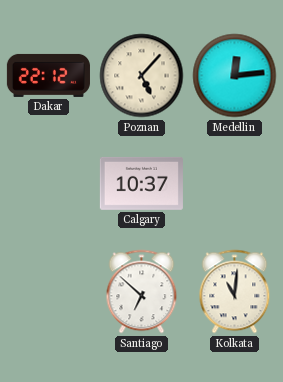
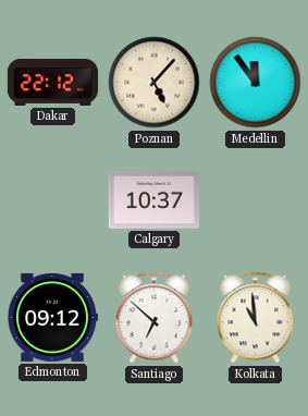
Medellin: 12:14 -> 11:54 (256, 83)
Edmonton: none -> 09:12 (52, 317)
Kolkata: 11:01 -> 10:59 (256, 318)
